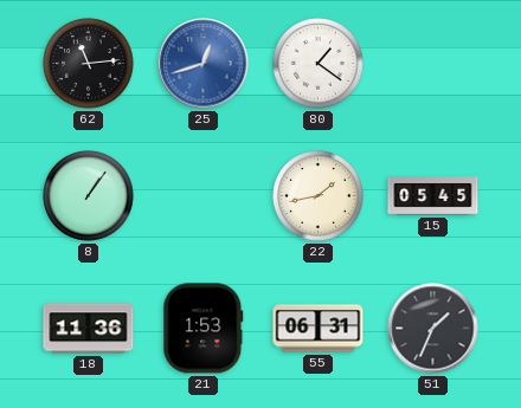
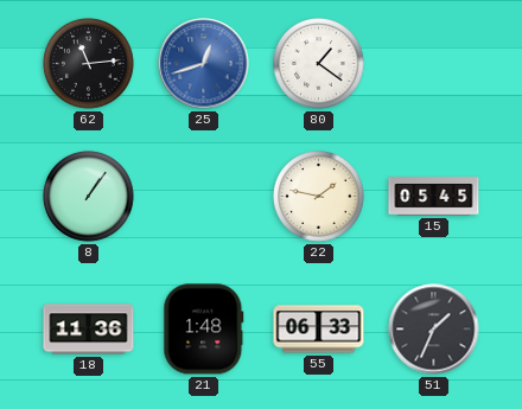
22: 1:43 -> 1:47 (319, 197)
21: 1:53 -> 1:48 (204, 330)
55: 06:31 -> 06:33 (319, 330)
